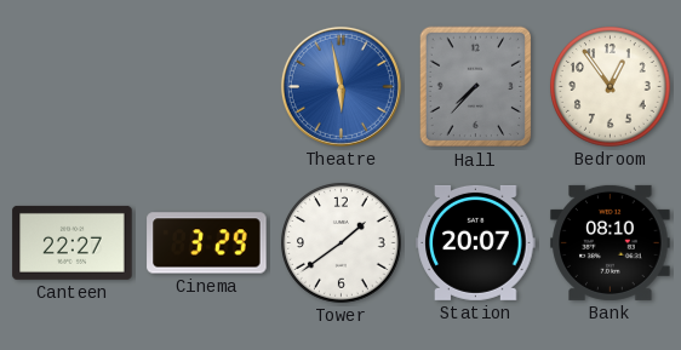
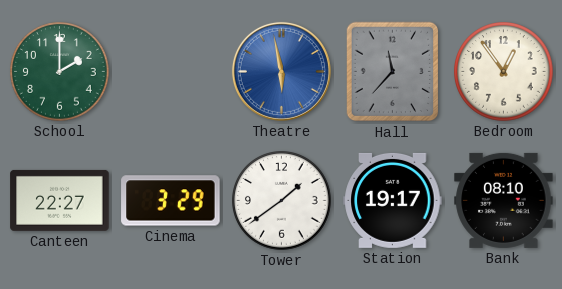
School: none -> 2:00 (60, 72)
Hall: 7:37 -> 11:37 (393, 72)
Station: 20:07 -> 19:17 (393, 200)
